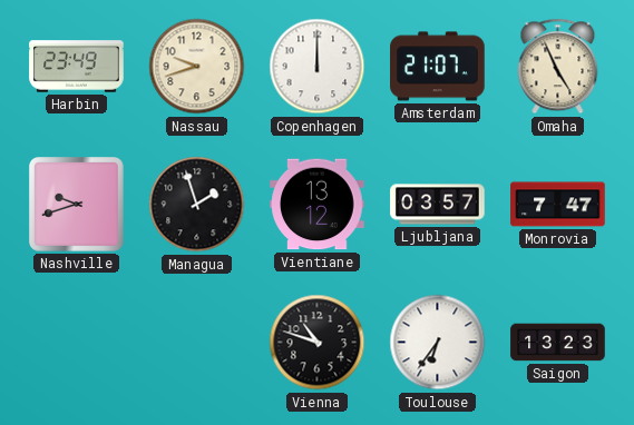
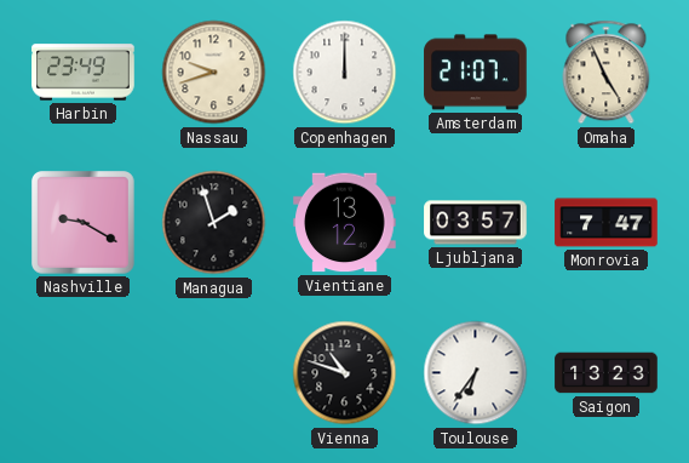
Nashville: 9:42 -> 9:20 (84, 223)
